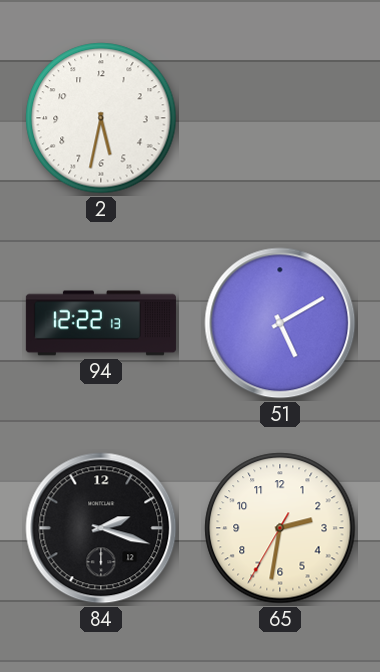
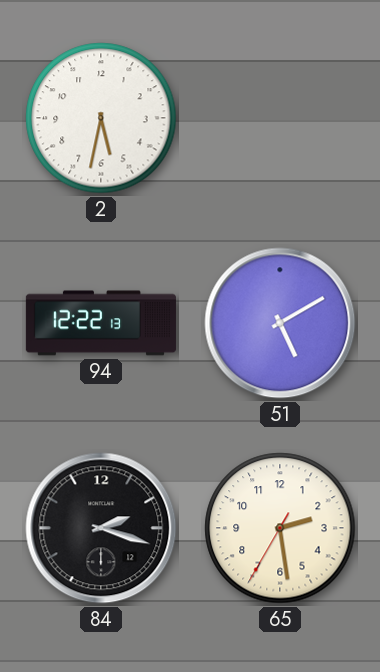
65: 2:31 -> 2:28 (280, 528)
